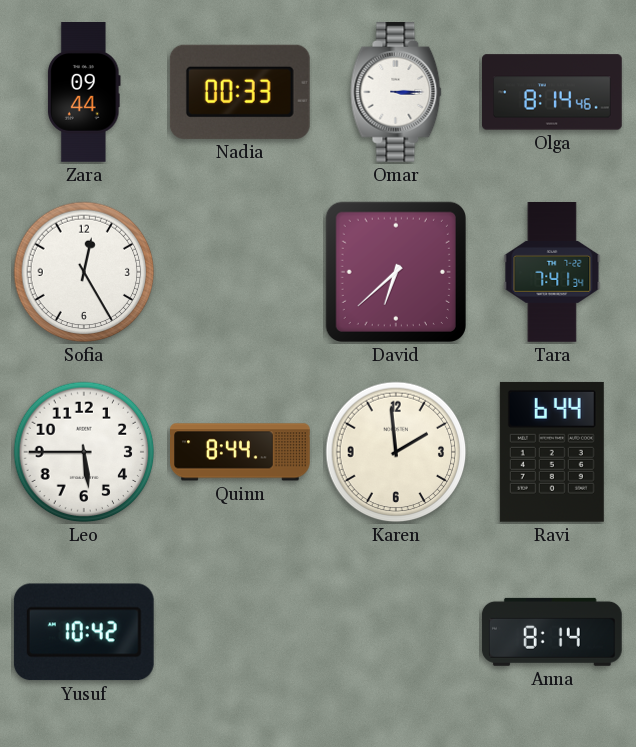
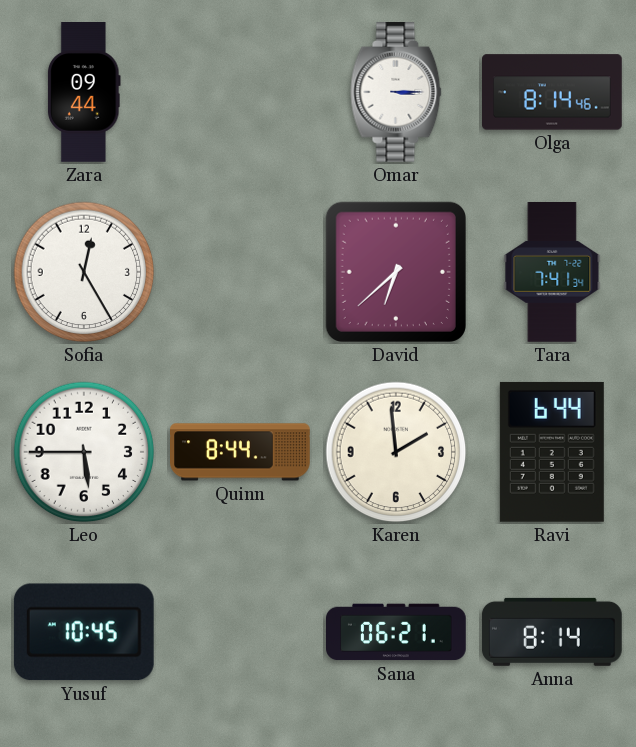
Nadia: 00:33 -> none (240, 92)
Yusuf: 10:42 -> 10:45 (84, 632)
Sana: none -> 06:21 (397, 632)
